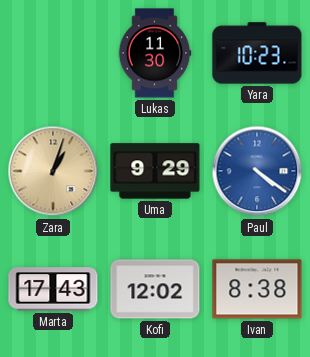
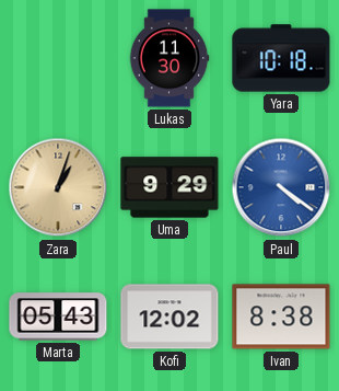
Yara: 10:23 -> 10:18 (281, 58)
Marta: 17:43 -> 05:43 (58, 317)
